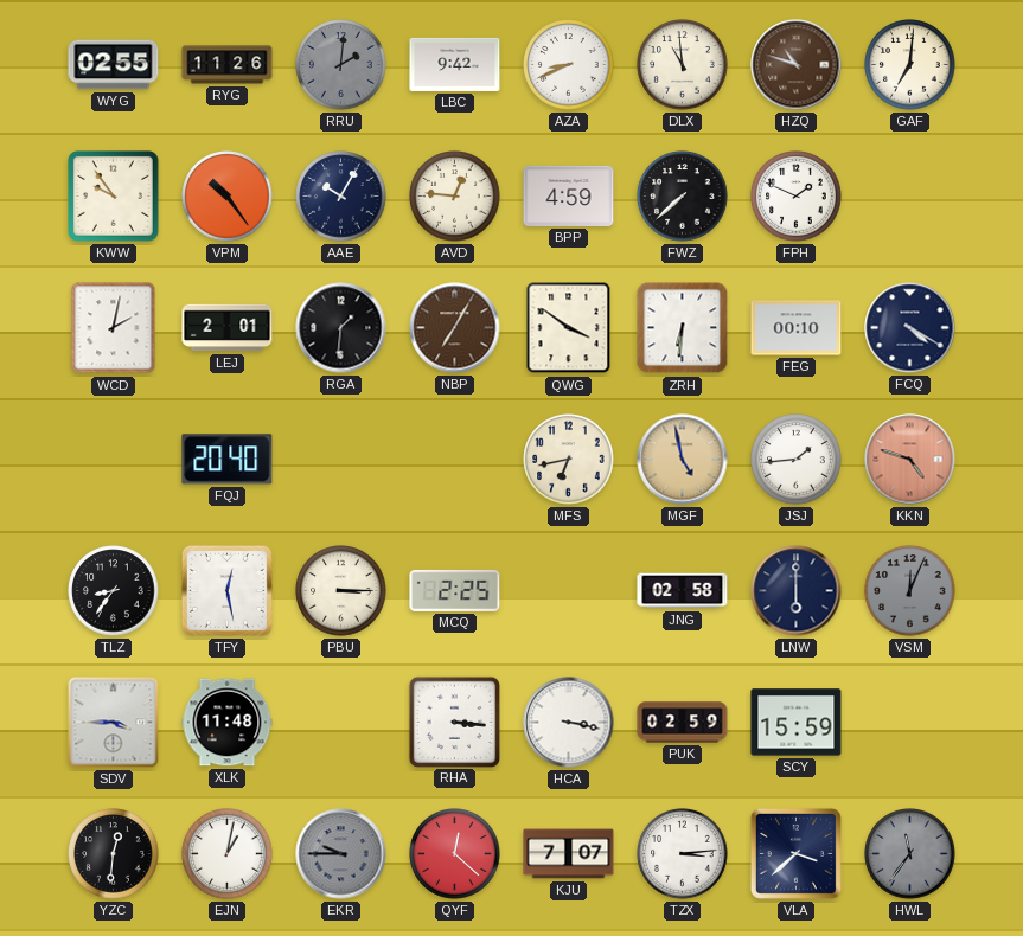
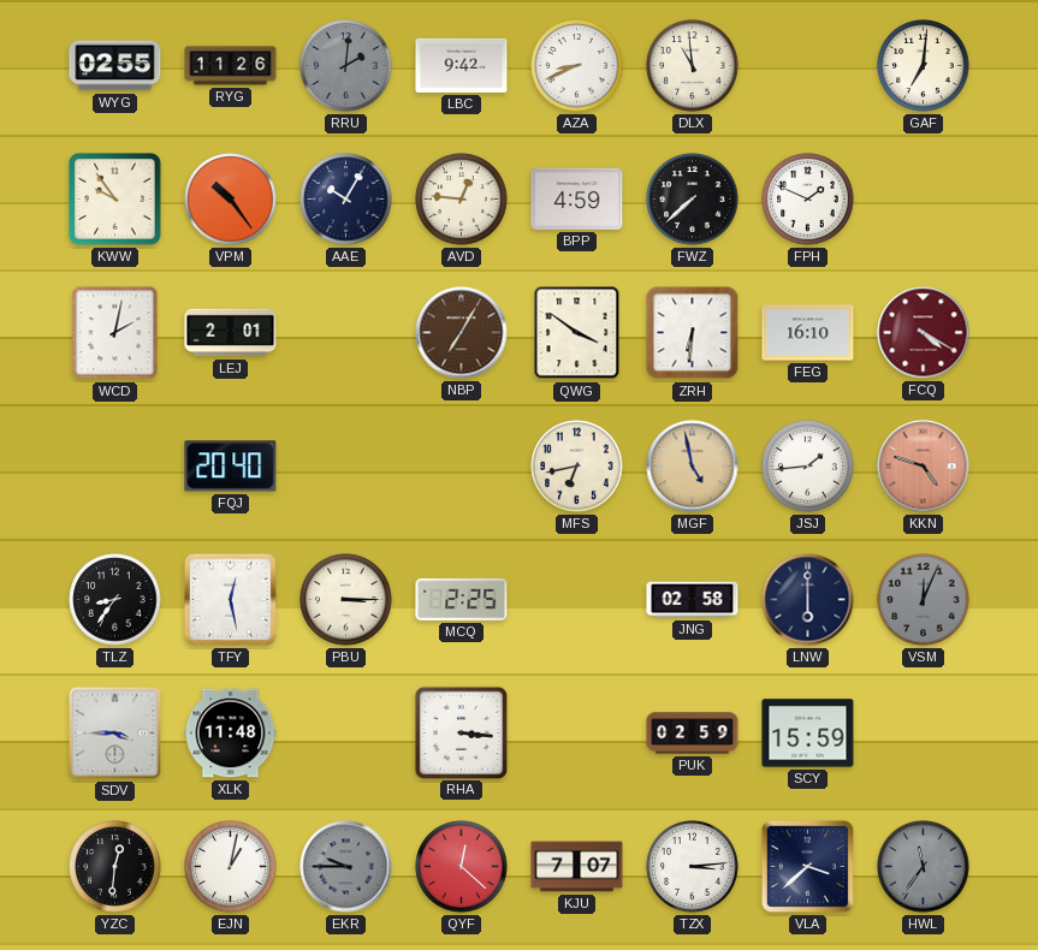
HZQ: 10:48 -> none (797, 65)
RGA: 1:31 -> none (341, 328)
FEG: 00:10 -> 16:10 (808, 333)
FCQ dial: navy -> burgundy (924, 333)
HCA: 3:17 -> none (569, 723)
